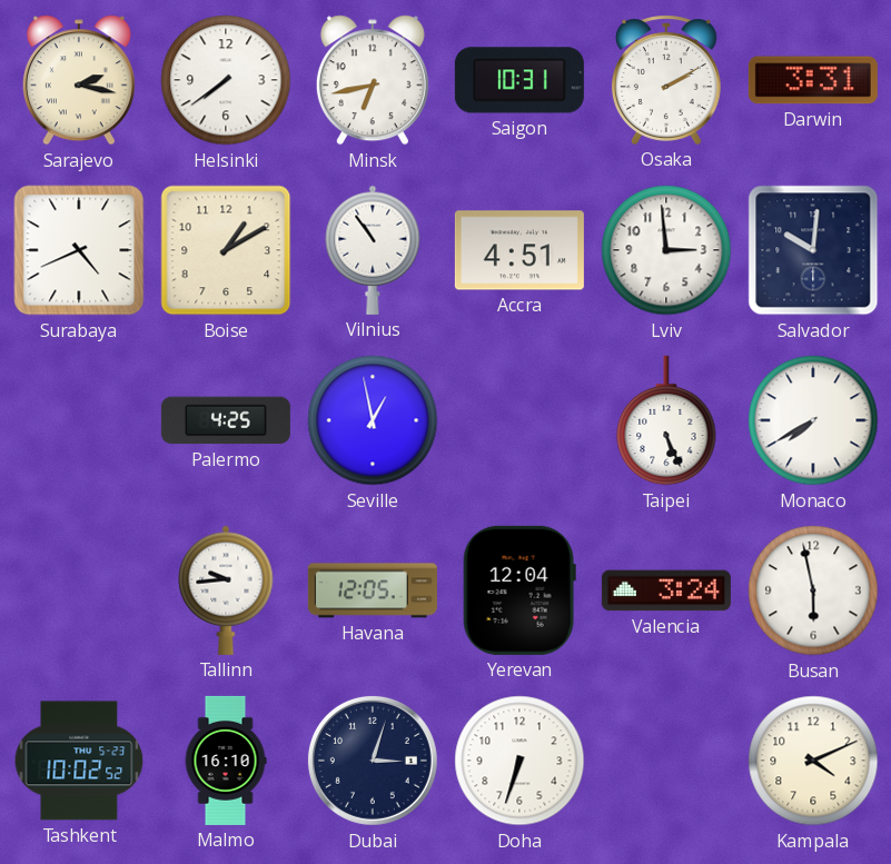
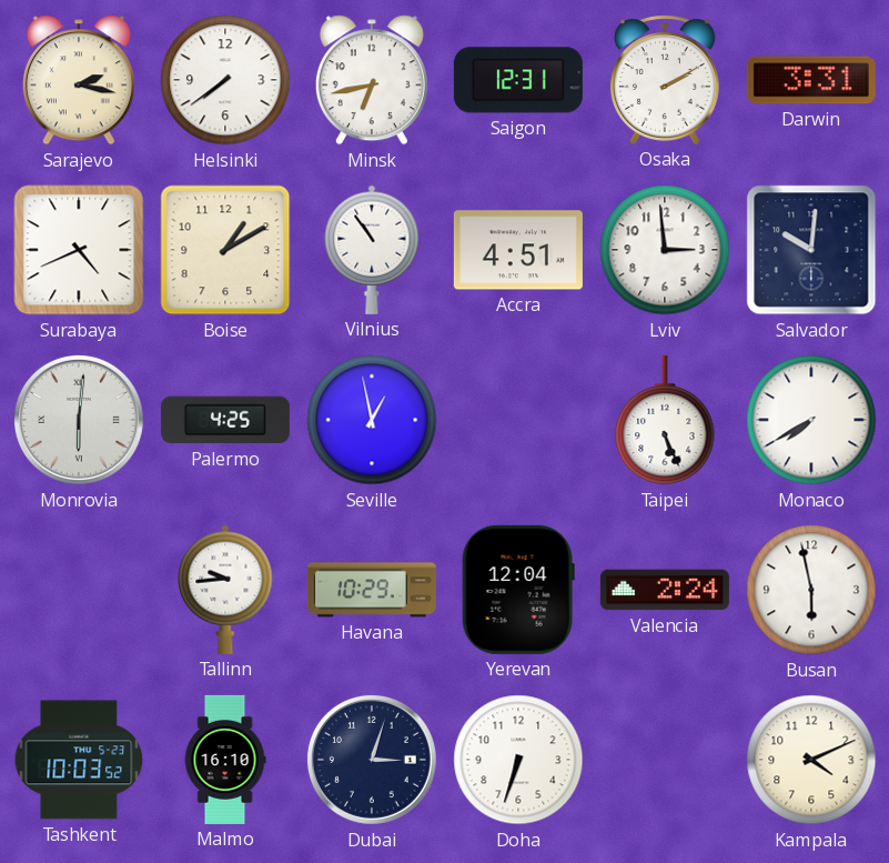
Saigon: 10:31 -> 12:31 (518, 80)
Monrovia: none -> 6:01 (79, 420)
Havana: 12:05 -> 10:29 (372, 590)
Valencia: 3:24 -> 2:24 (665, 590)
Tashkent: 10:02 -> 10:03 (79, 760)
